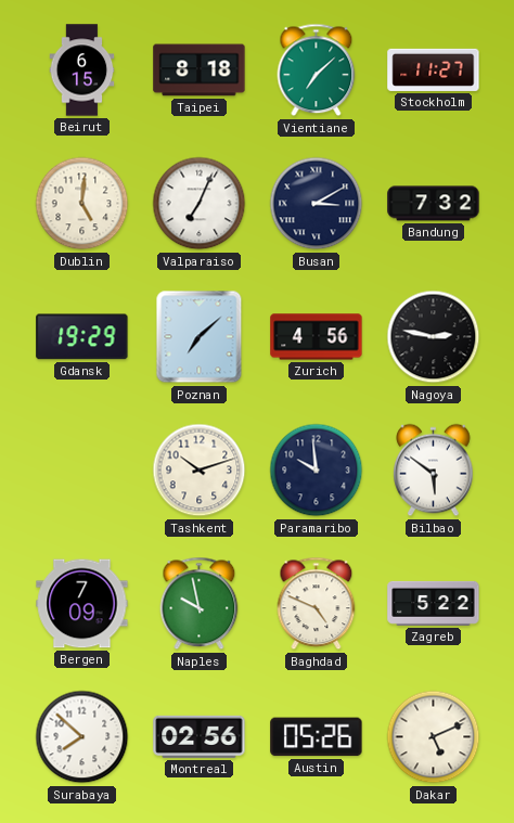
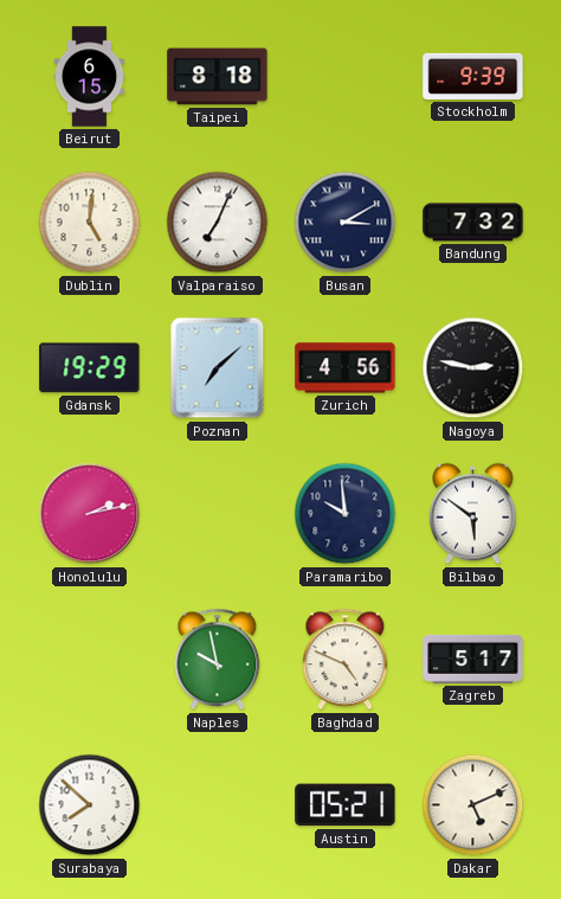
Vientiane: 7:08 -> none (317, 70)
Stockholm: 11:27 -> 9:39 (473, 76)
Honolulu: none -> 2:13 (90, 514)
Tashkent: 10:12 -> none (200, 471)
Bergen: 7:09 -> none (82, 604)
Zagreb: 5:22 -> 5:17 (473, 659)
Montreal: 02:56 -> none (200, 736)
Austin: 05:26 -> 05:21 (346, 805)
